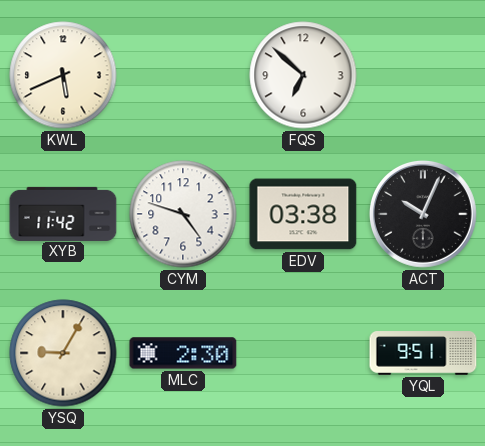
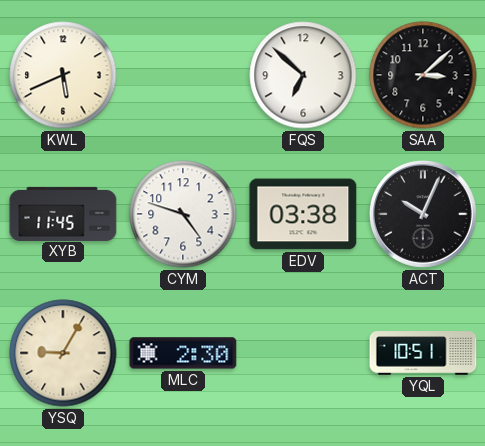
SAA: none -> 3:08 (423, 75)
XYB: 11:42 -> 11:45 (63, 213)
YQL: 9:51 -> 10:51 (423, 353)
